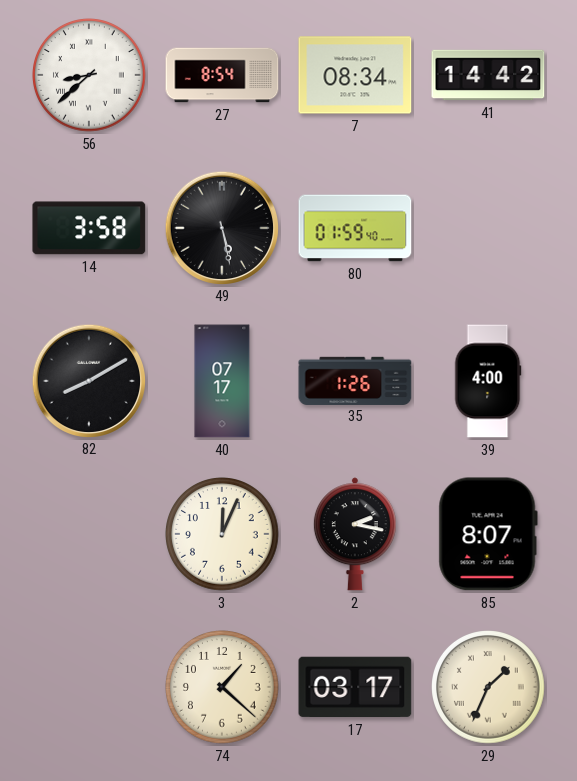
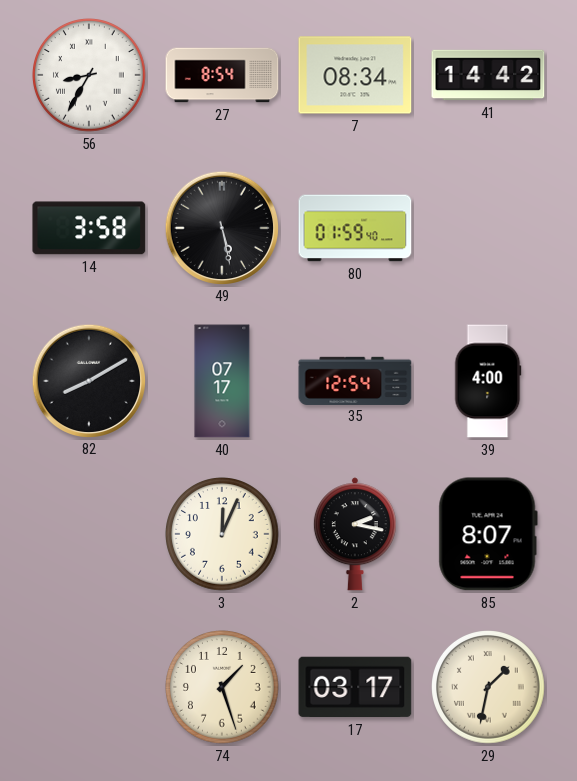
56: 8:38 -> 8:35 (90, 76)
35: 1:26 -> 12:54 (355, 380)
74: 1:22 -> 1:27 (223, 688)
29: 1:34 -> 1:32 (489, 688)
